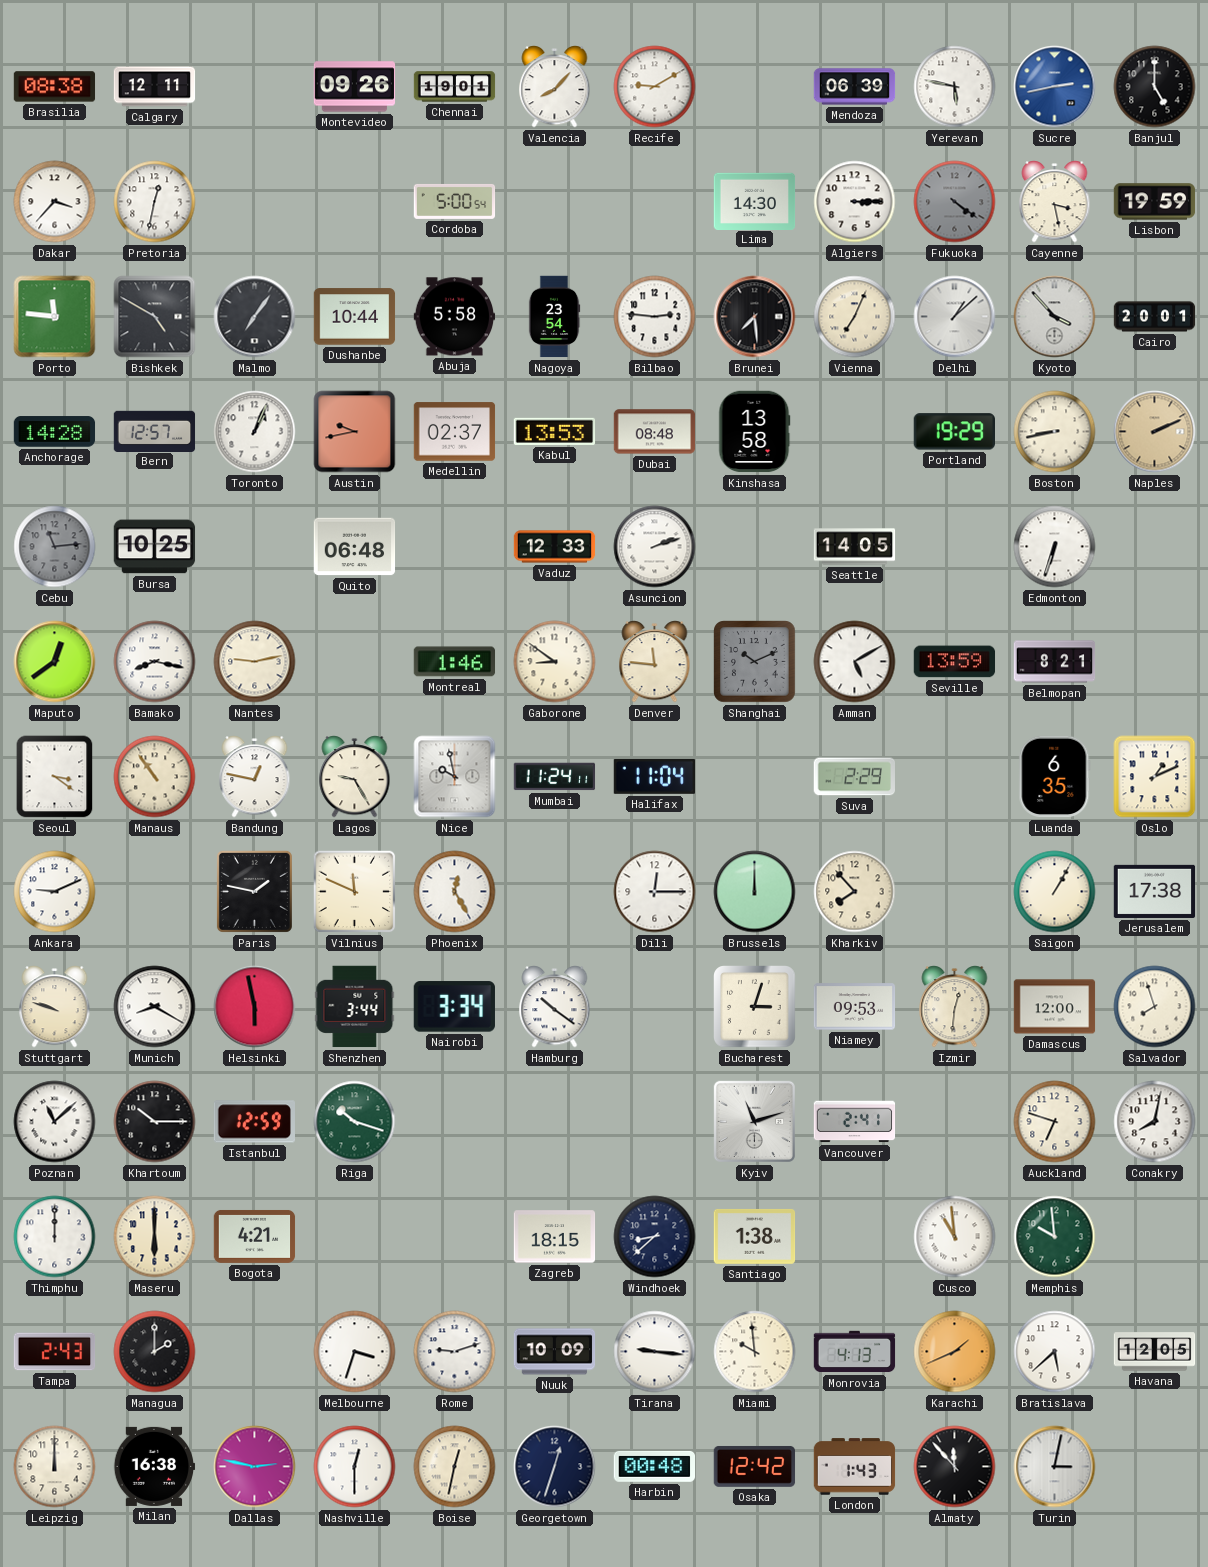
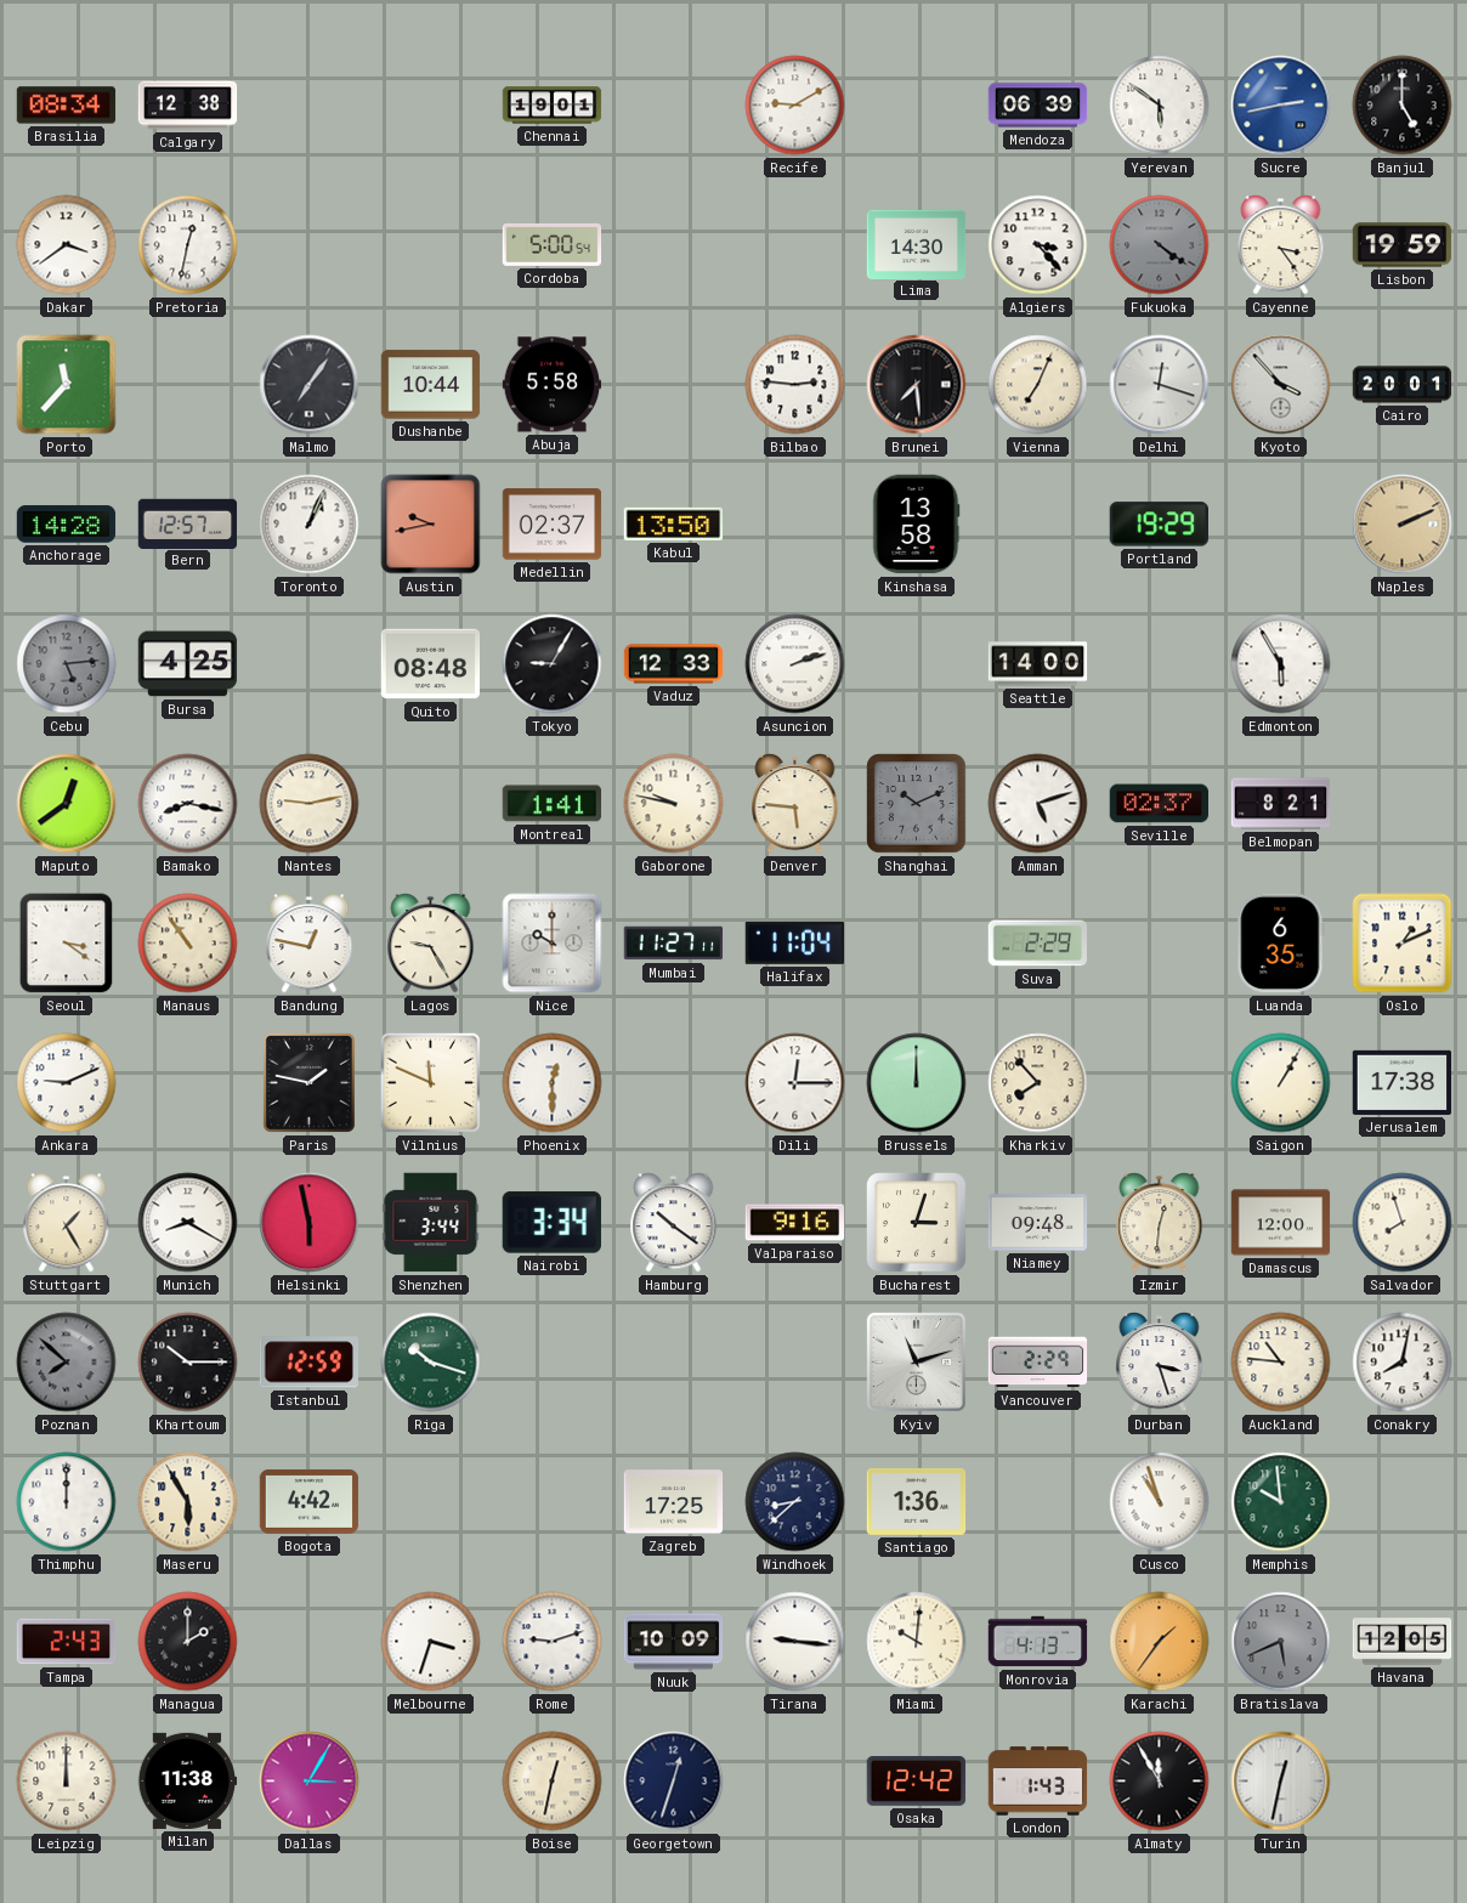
Brasilia: 08:38 -> 08:34 (67, 106)
Calgary: 12:11 -> 12:38 (188, 106)
Montevideo: 09:26 -> none (355, 87)
Valencia: 8:07 -> none (555, 87)
Yerevan: 5:47 -> 5:51 (1160, 106)
Dakar: 3:37 -> 3:39 (67, 245)
Algiers: 3:15 -> 3:23 (1038, 245)
Cayenne: 3:28 -> 3:24 (1281, 245)
Porto: 11:46 -> 11:37 (67, 385)
Bishkek: 4:50 -> none (155, 317)
Nagoya: 23:54 -> none (554, 317)
Delhi: 1:08 -> 12:18 (1160, 385)
Kabul: 13:53 -> 13:50 (674, 523)
Dubai: 08:48 -> none (655, 432)
Boston: 8:43 -> none (1055, 432)
Cebu: 11:14 -> 5:14 (67, 664)
Bursa: 10:25 -> 4:25 (188, 664)
Quito: 06:48 -> 08:48 (431, 664)
Tokyo: none -> 9:05 (553, 664)
Seattle: 14:05 -> 14:00 (1038, 664)
Edmonton: 6:33 -> 5:55 (1281, 664)
Montreal: 1:46 -> 1:41 (553, 804)
Gaborone: 8:51 -> 9:47 (674, 804)
Denver: 11:46 -> 5:46 (795, 804)
Amman: 5:10 -> 5:12 (1038, 804)
Seville: 13:59 -> 02:37 (1160, 804)
Nice: 9:58 -> 10:00 (553, 944)
Mumbai: 11:24 -> 11:27 (674, 944)
Phoenix: 12:25 -> 12:30 (553, 1083)
Stuttgart: 9:48 -> 1:25 (67, 1223)
Valparaiso: none -> 9:16 (795, 1223)
Niamey: 09:53 -> 09:48 (1038, 1223)
Poznan: 11:08 -> 7:52 (67, 1363)
Poznan dial: white -> grey (67, 1363)
Vancouver: 2:41 -> 2:29 (1038, 1363)
Durban: none -> 3:27 (1160, 1363)
Auckland: 6:48 -> 10:46 (1281, 1363)
Maseru: 6:00 -> 5:55 (188, 1502)
Bogota: 4:21 -> 4:42 (310, 1501)
Zagreb: 18:15 -> 17:25 (674, 1502)
Santiago: 1:38 -> 1:36 (917, 1501)
Cusco: 10:59 -> 10:57 (1160, 1502)
Miami: 9:59 -> 10:01 (917, 1642)
Karachi: 1:41 -> 1:36 (1160, 1642)
Bratislava: 5:38 -> 5:41 (1281, 1642)
Bratislava dial: white -> grey (1281, 1642)
Milan: 16:38 -> 11:38 (187, 1780)
Dallas: 2:47 -> 3:05 (310, 1782)
Nashville: 12:30 -> none (355, 1467)
Harbin: 00:48 -> none (655, 1466)
Almaty: 11:53 -> 11:55 (1160, 1782)
Turin: 3:02 -> 12:32 (1281, 1782)
